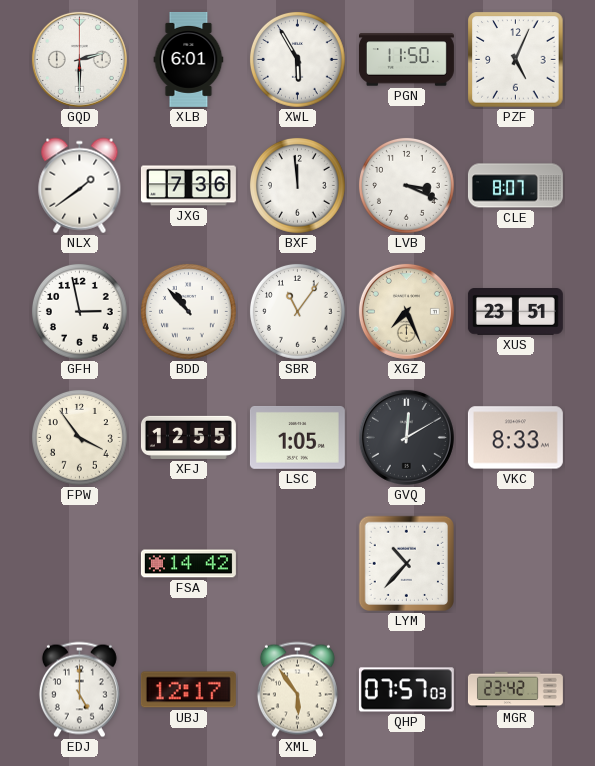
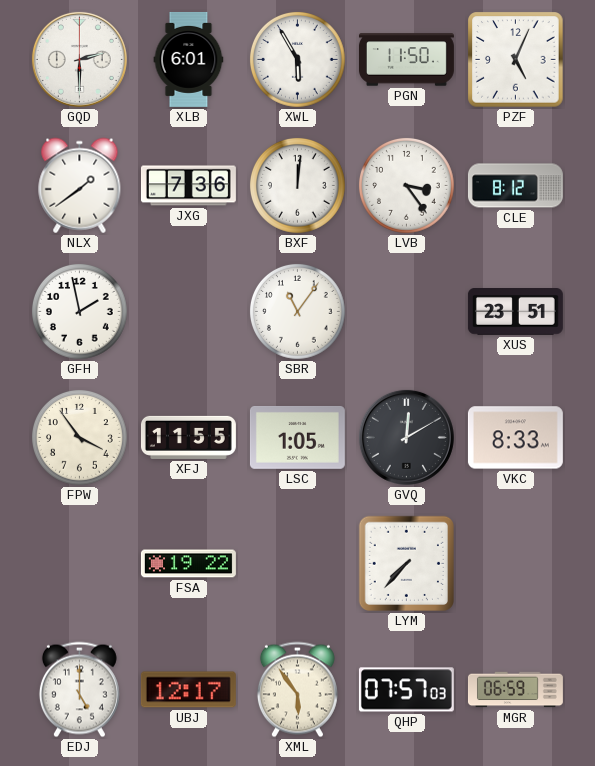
BXF: 11:59 -> 12:01 (298, 186)
LVB: 3:19 -> 3:24 (407, 186)
CLE: 8:07 -> 8:12 (515, 186)
GFH: 2:58 -> 1:58 (80, 312)
BDD: 10:53 -> none (189, 312)
XGZ: 7:26 -> none (406, 311)
XFJ: 12:55 -> 11:55 (188, 437)
FSA: 14:42 -> 19:22 (188, 564)
LYM: 10:37 -> 7:37 (406, 563)
MGR: 23:42 -> 06:59 (515, 690)
